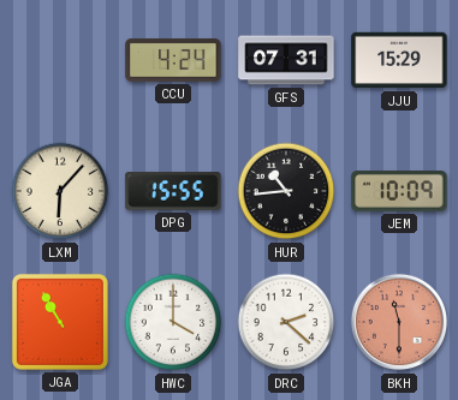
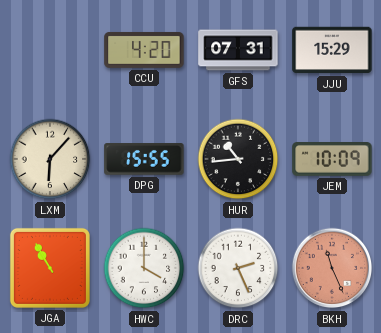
CCU: 4:24 -> 4:20 (144, 50)
DRC: 2:22 -> 2:26 (238, 268)
BKH: 11:30 -> 11:26 (332, 268)
